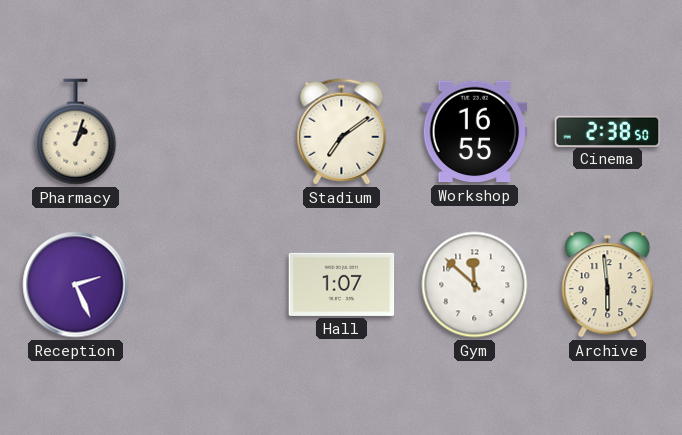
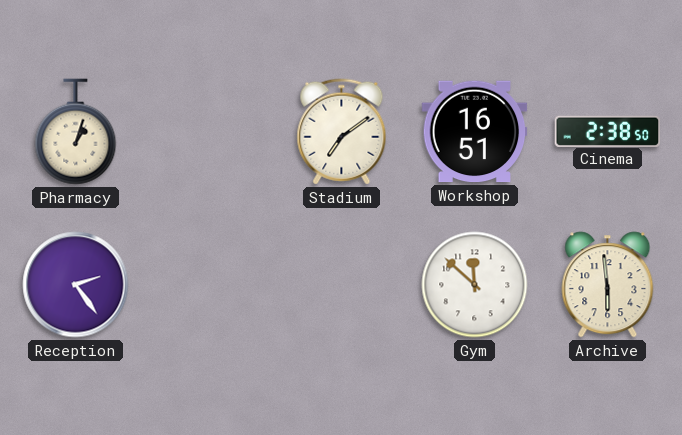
Workshop: 16:55 -> 16:51 (475, 132)
Reception: 2:26 -> 2:24 (76, 285)
Hall: 1:07 -> none (342, 284)
